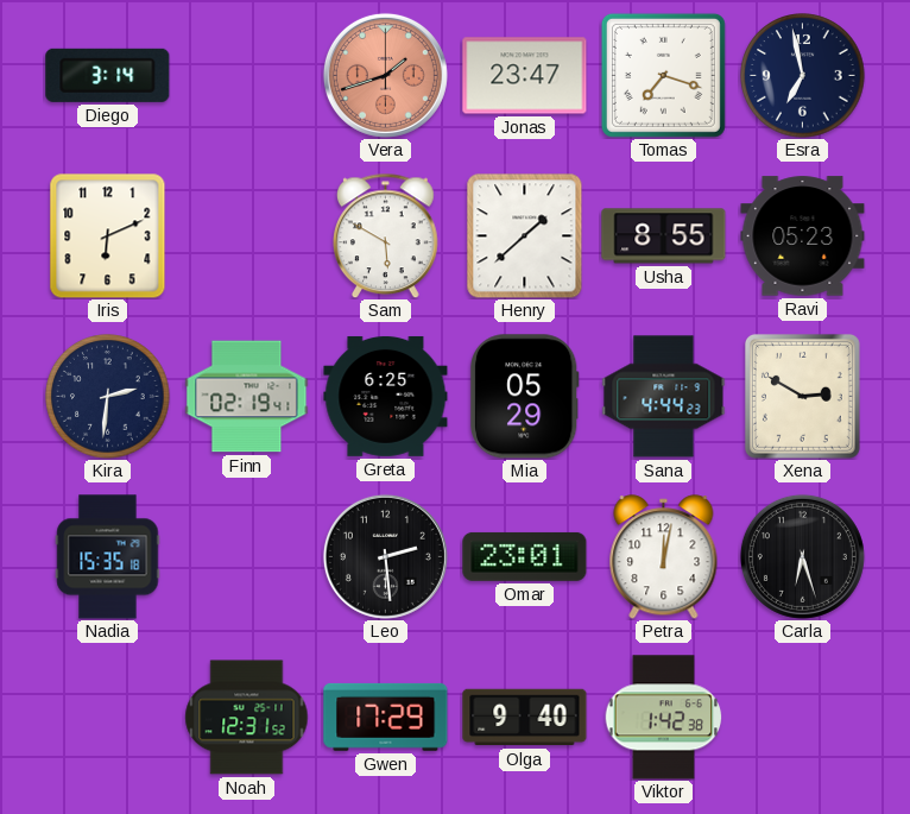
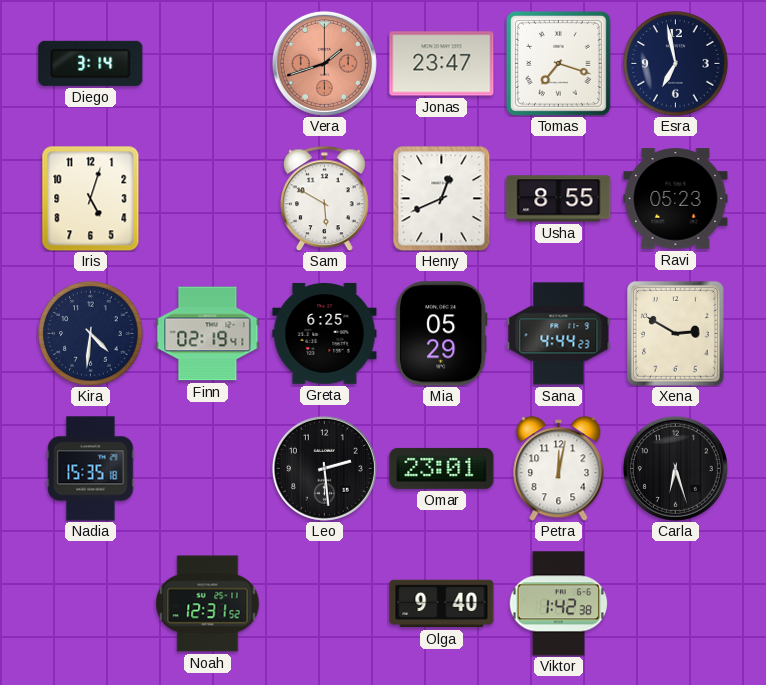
Iris: 6:11 -> 5:03 (91, 199)
Henry: 1:38 -> 12:41 (442, 199)
Kira: 2:31 -> 4:31 (91, 334)
Gwen: 17:29 -> none (386, 717)
